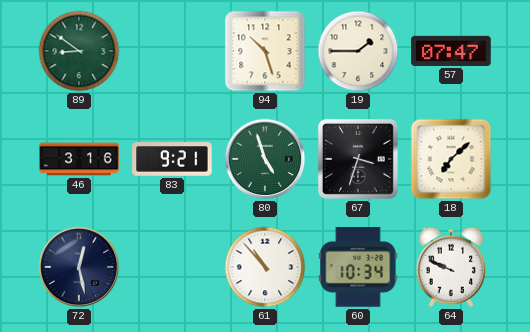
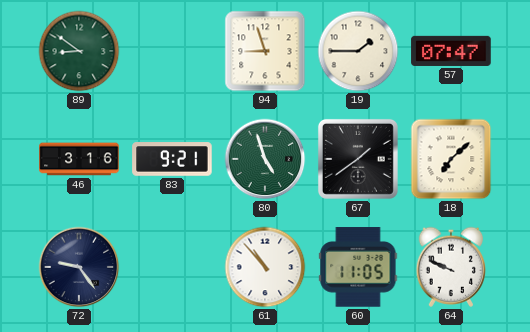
94: 10:27 -> 8:57 (265, 51)
67: 3:33 -> 1:39 (358, 159)
72: 12:28 -> 9:24 (79, 267)
60: 10:34 -> 11:05 (358, 267)
